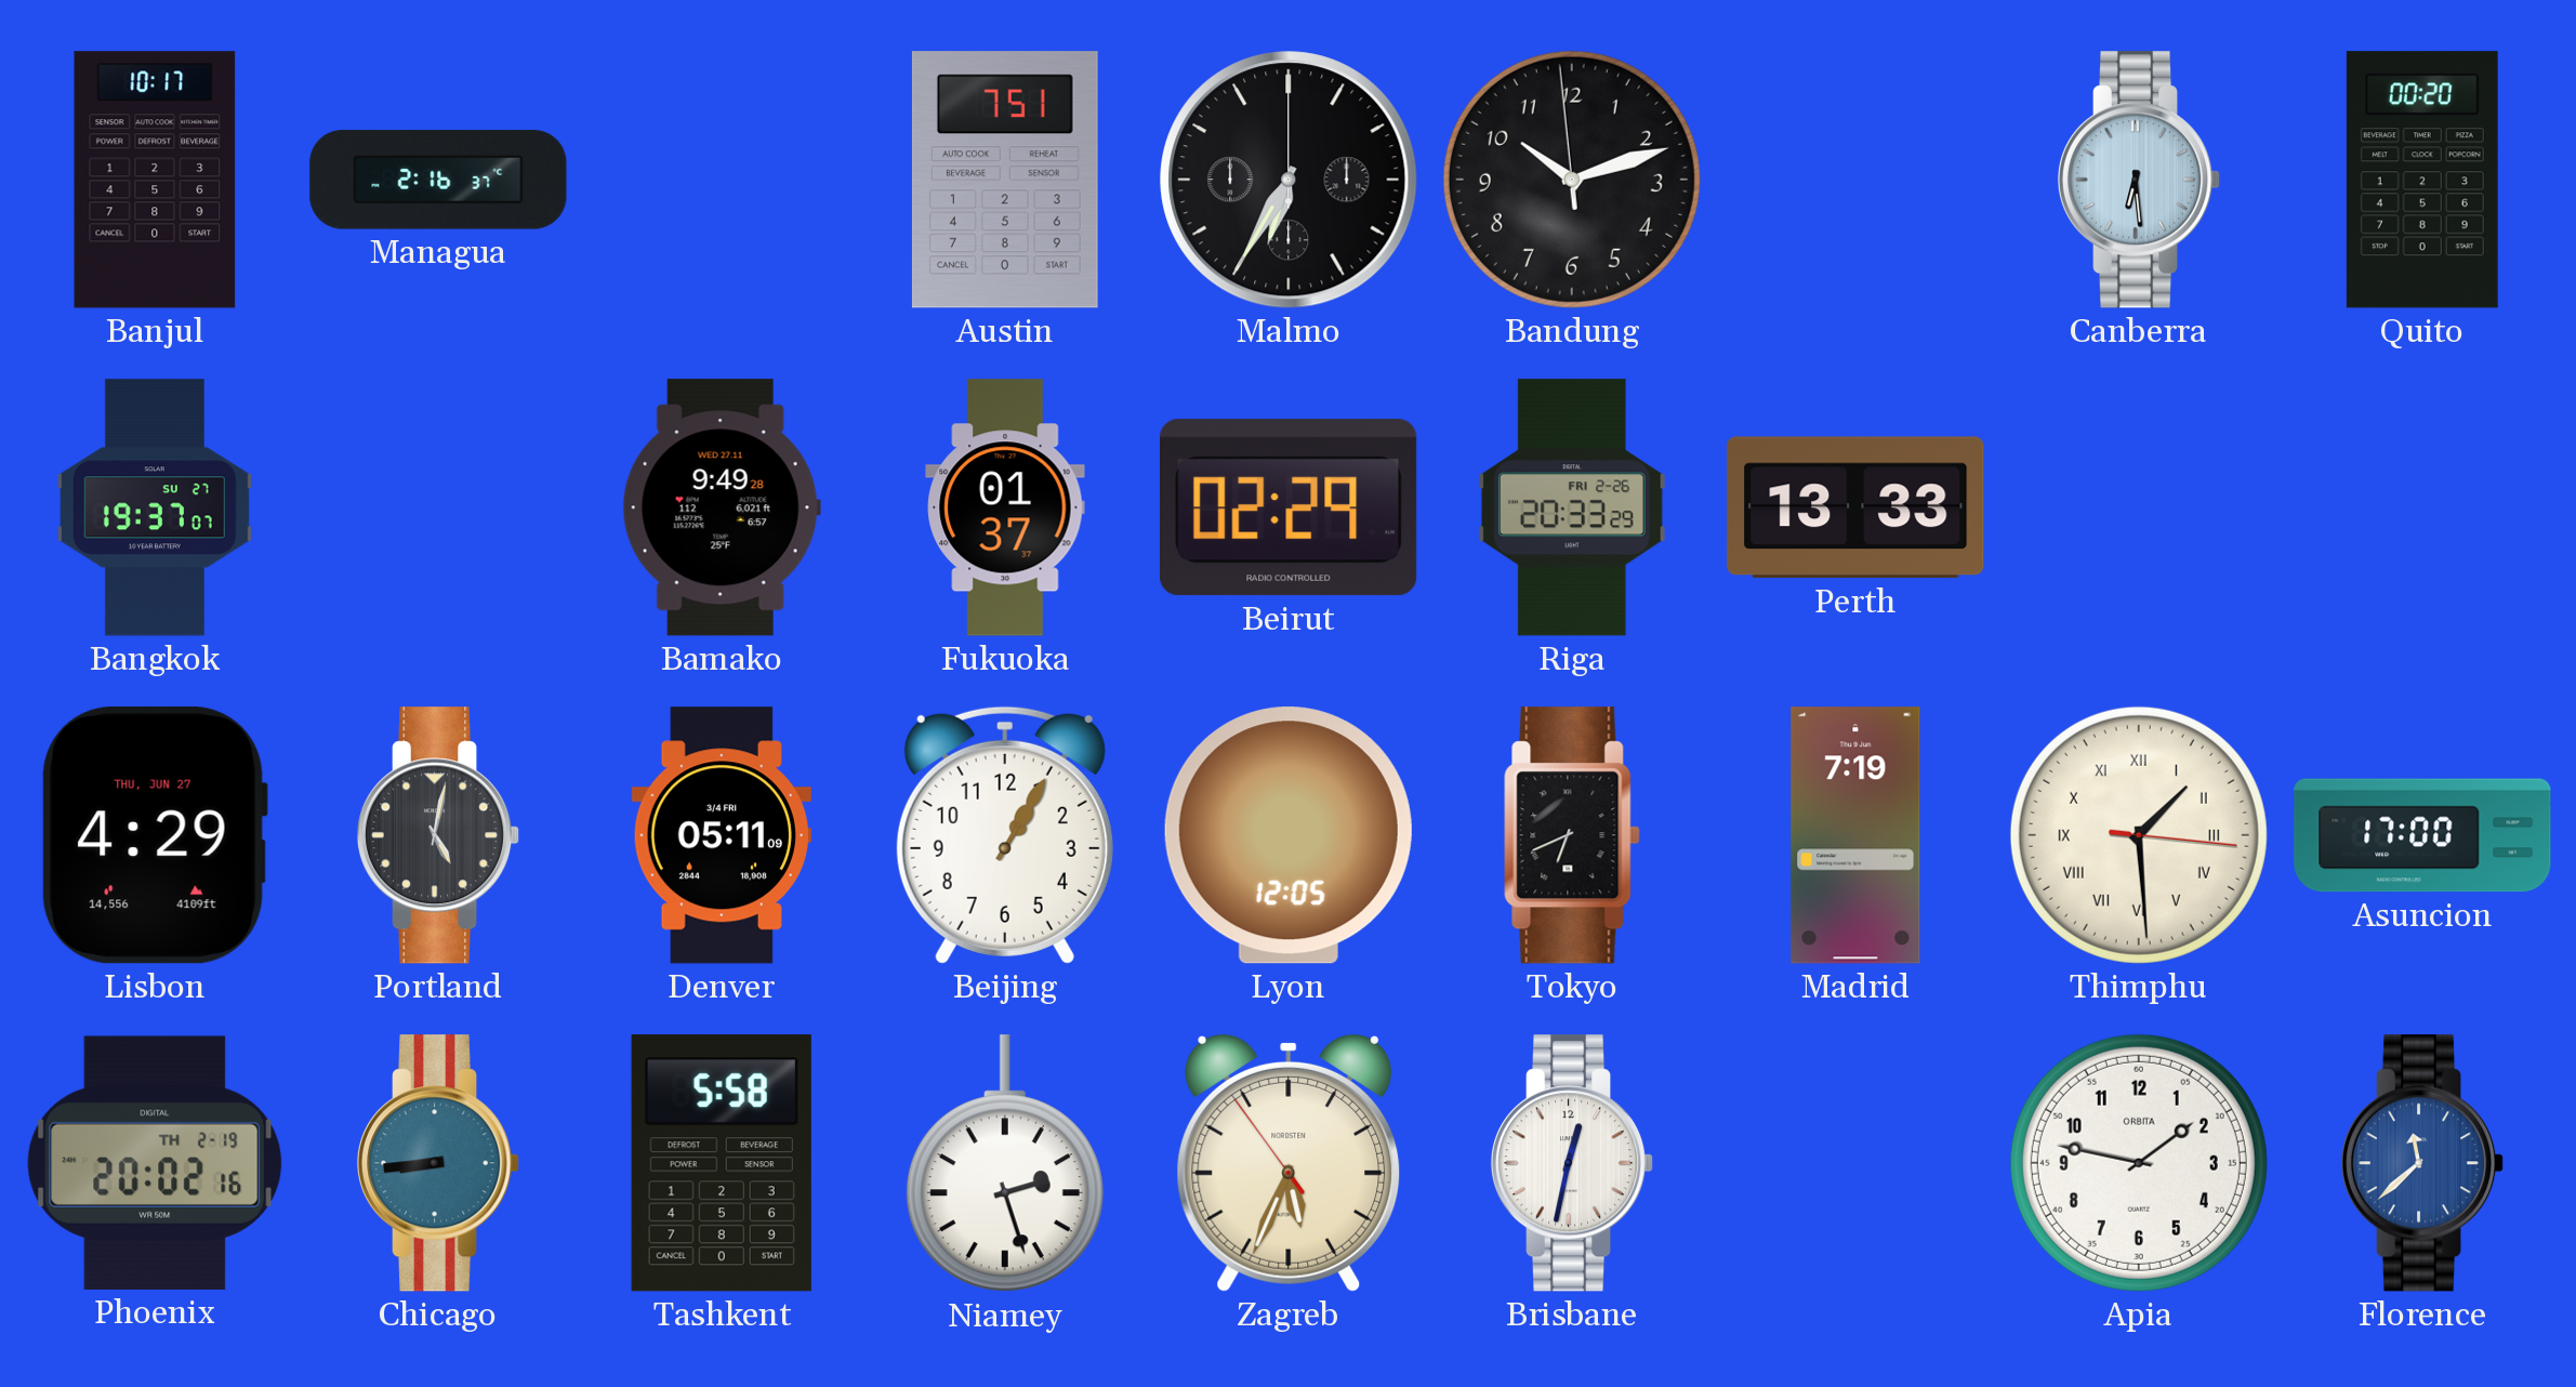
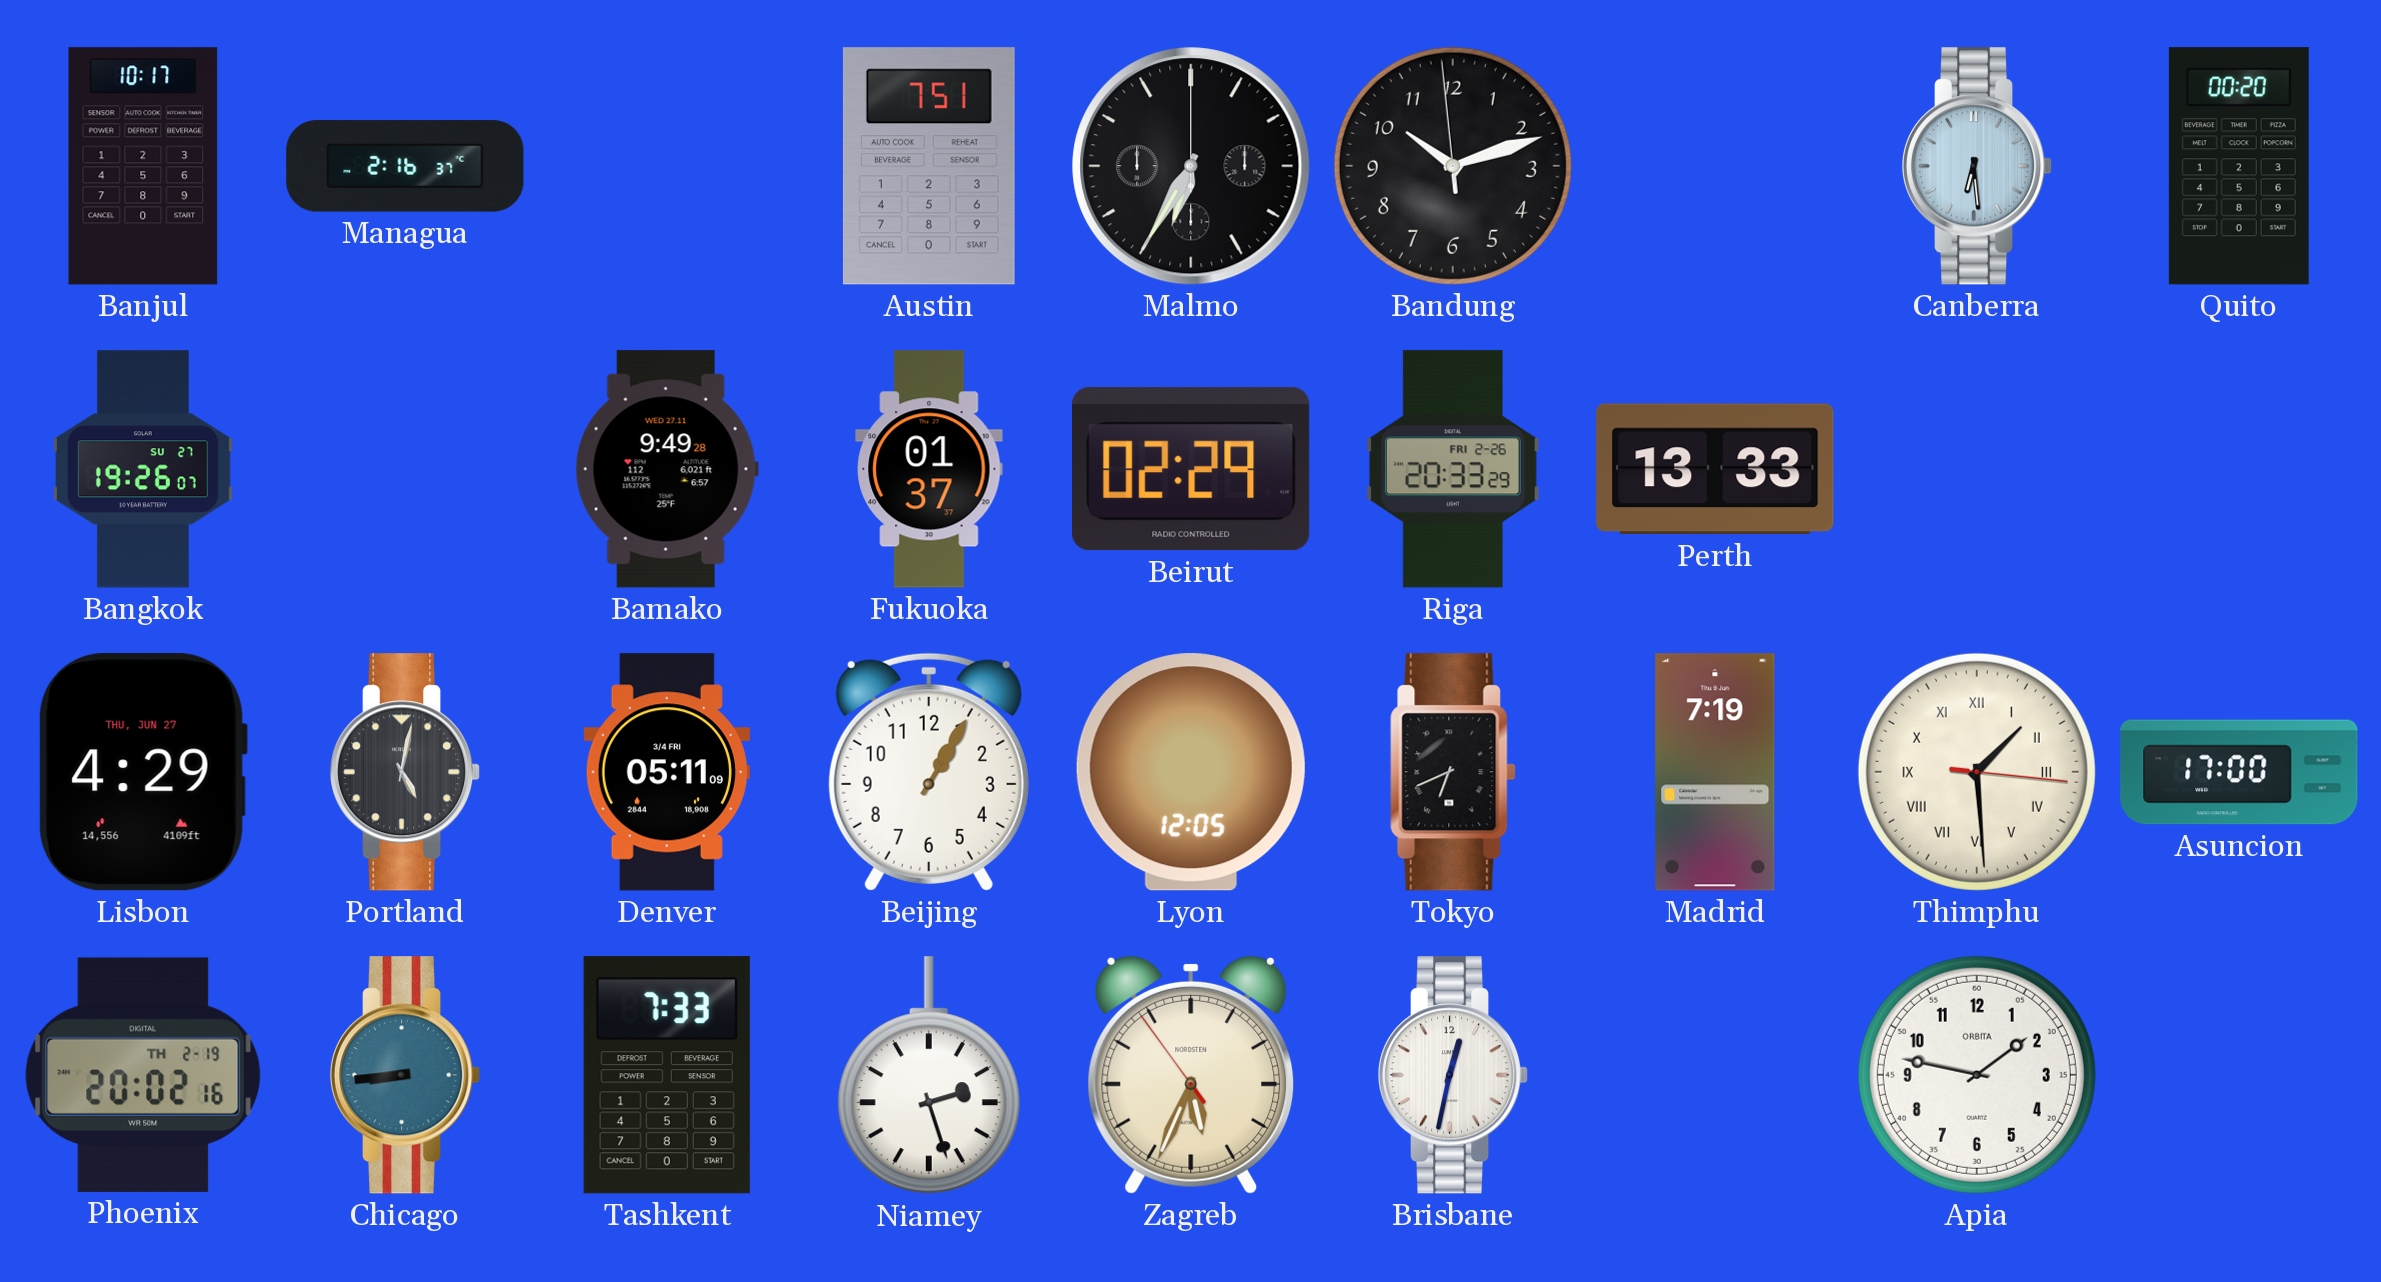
Bangkok: 19:37 -> 19:26 (143, 469)
Tashkent: 5:58 -> 7:33 (667, 1075)
Florence: 11:38 -> none (2422, 1163)
